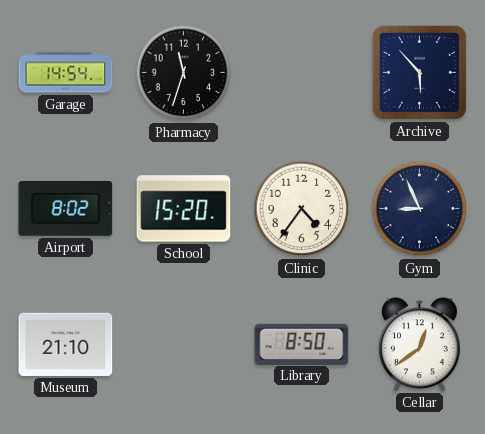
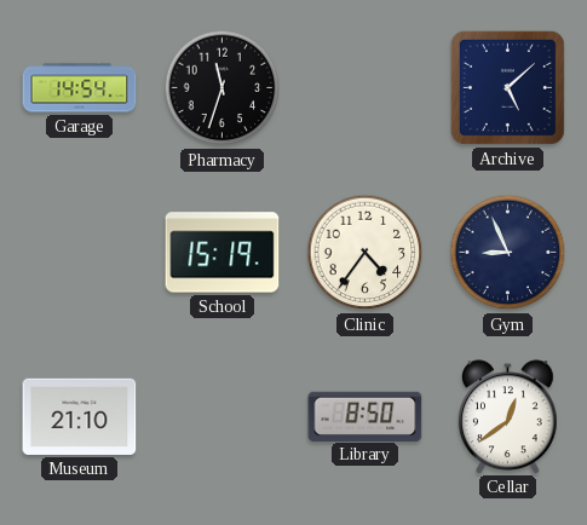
Archive: 5:53 -> 5:08 (507, 87)
Airport: 8:02 -> none (66, 209)
School: 15:20 -> 15:19 (223, 253)
